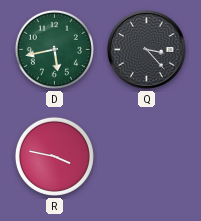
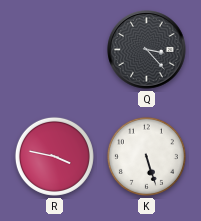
D: 5:43 -> none (54, 49)
K: none -> 5:27 (146, 156)
